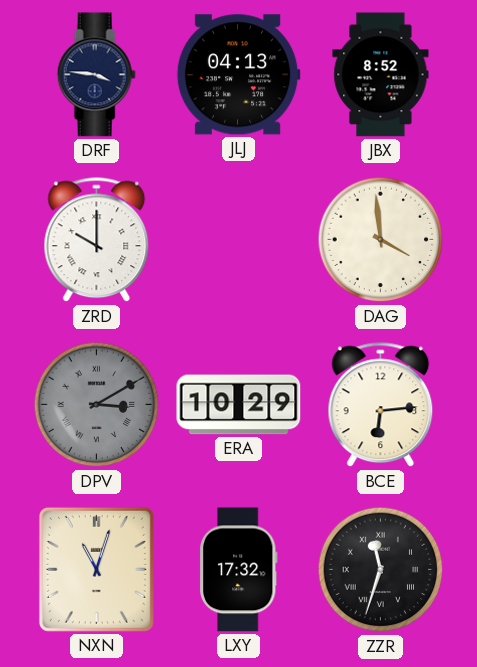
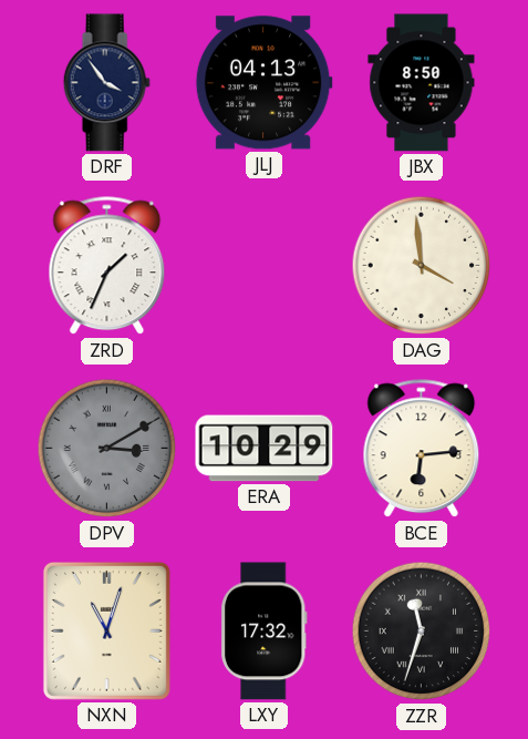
DRF: 3:46 -> 3:54 (106, 83)
JBX: 8:52 -> 8:50 (422, 83)
ZRD: 10:00 -> 1:34 (107, 266)
